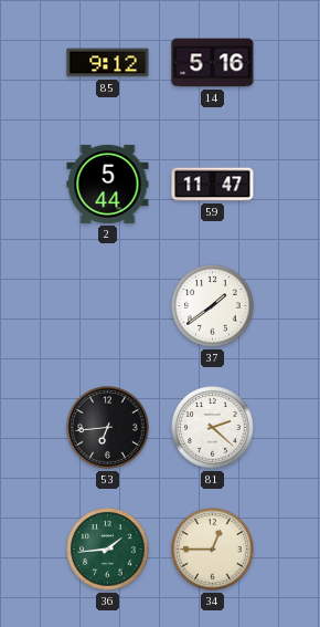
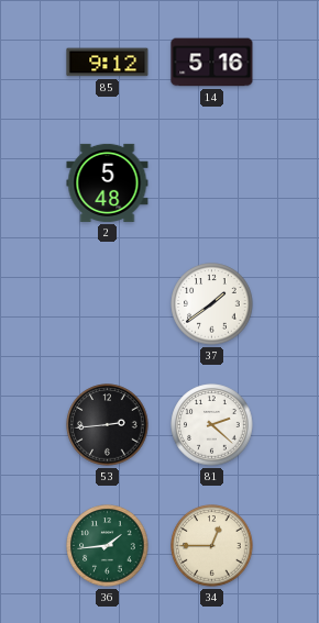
2: 5:44 -> 5:48 (108, 182)
59: 11:47 -> none (213, 185)
53: 6:44 -> 2:44 (108, 425)
